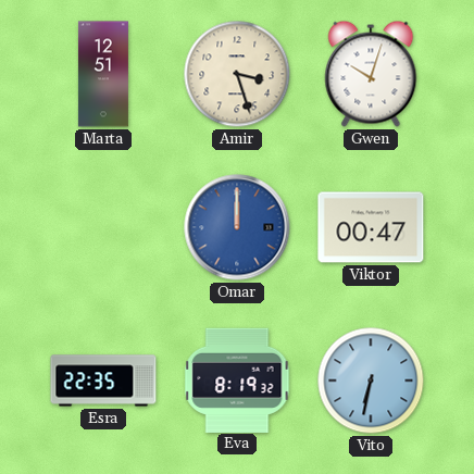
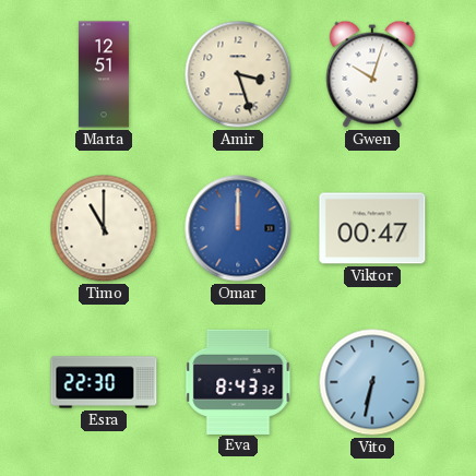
Timo: none -> 11:00 (104, 228)
Esra: 22:35 -> 22:30 (104, 382)
Eva: 8:19 -> 8:43 (238, 381)
